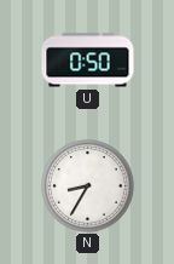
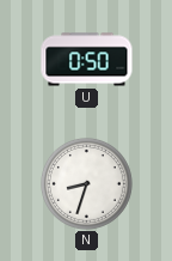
N: 8:35 -> 8:33 (86, 183)
